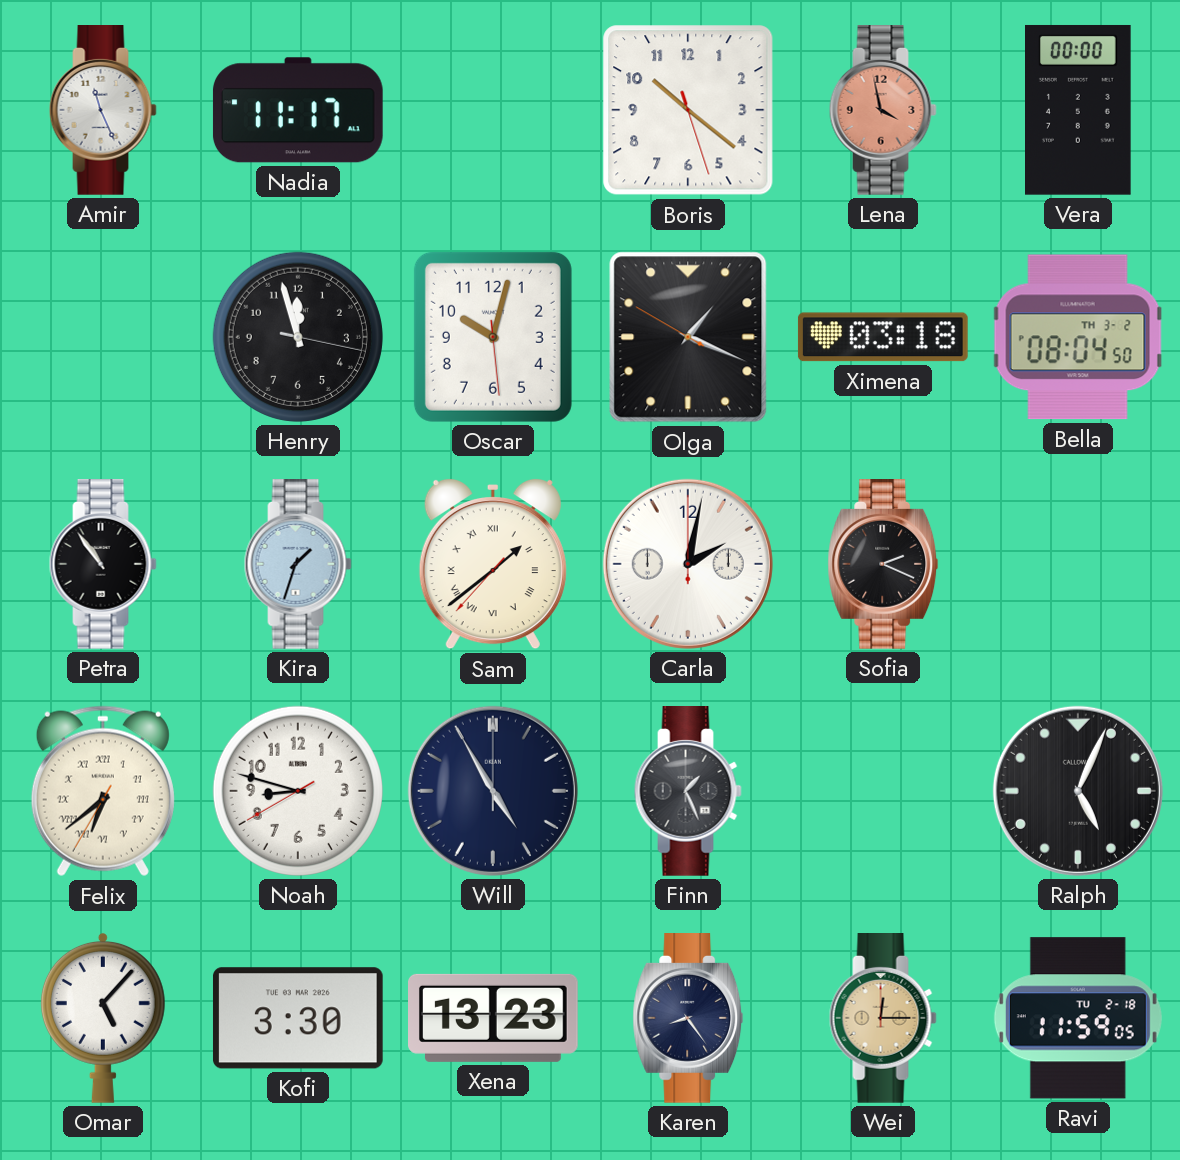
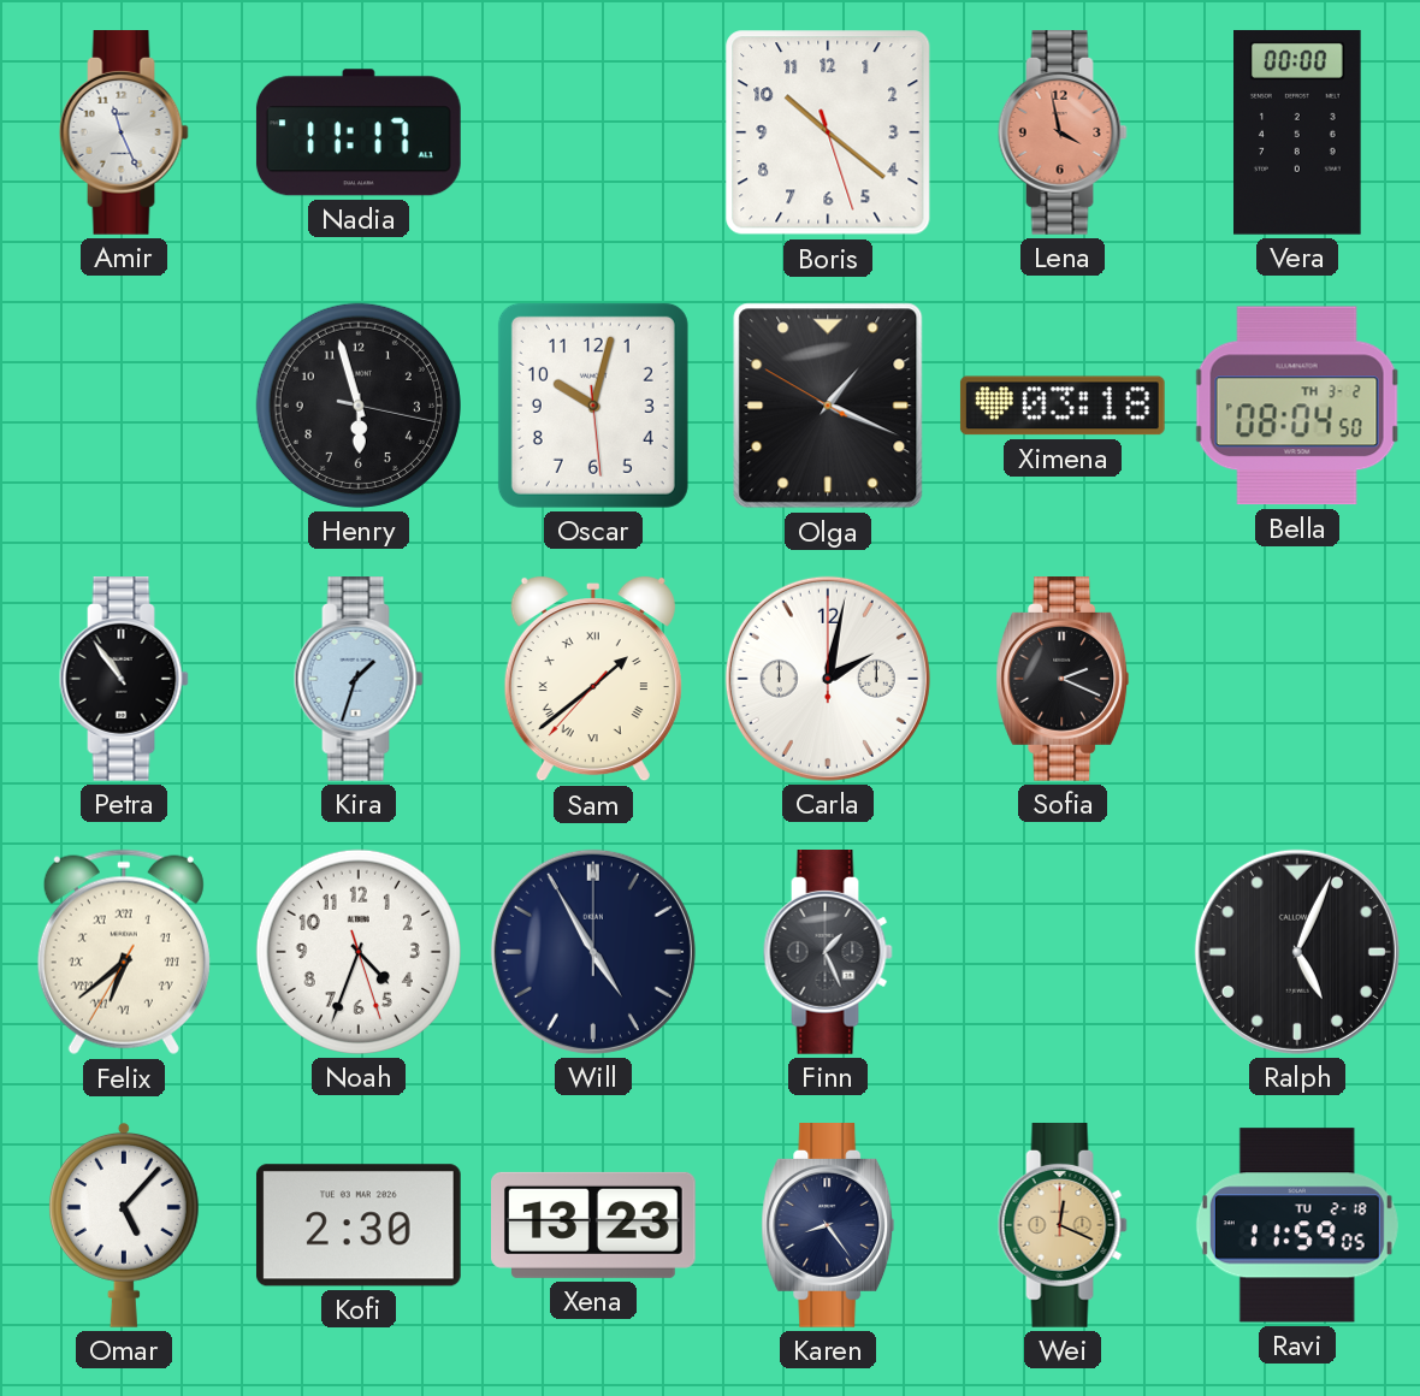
Henry: 11:57 -> 5:57 (359, 406)
Noah: 8:47 -> 4:33 (359, 952)
Kofi: 3:30 -> 2:30 (359, 1225)
Wei: 12:15 -> 12:19 (1063, 1226)
